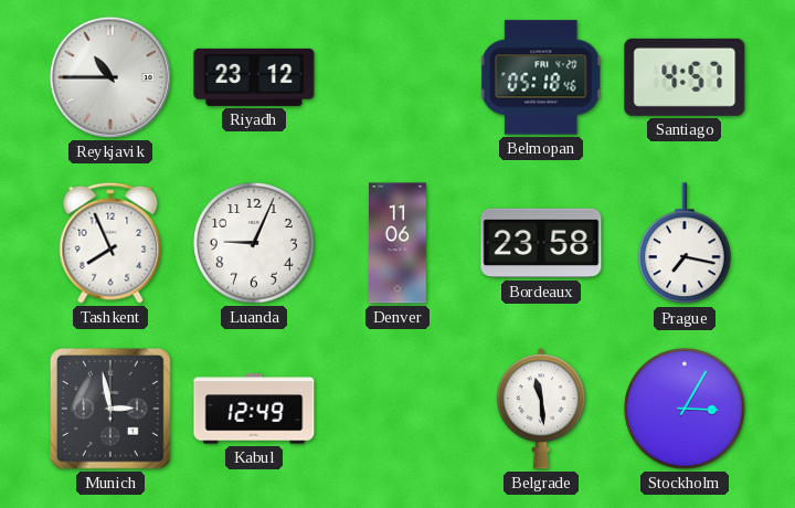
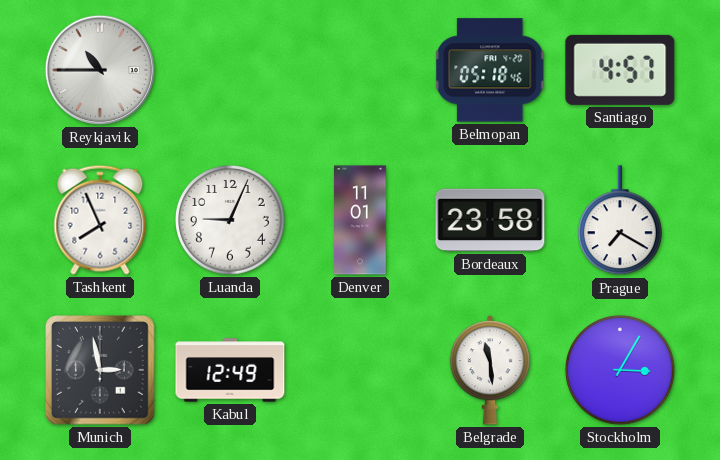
Riyadh: 23:12 -> none (254, 77)
Denver: 11:06 -> 11:01 (360, 220)
Prague: 7:17 -> 7:20 (621, 221)
